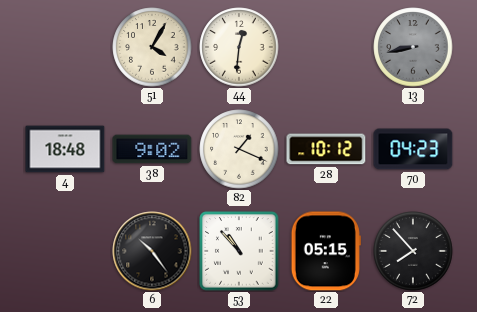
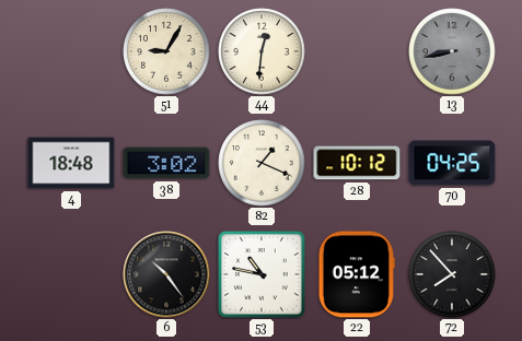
51: 4:05 -> 9:05 (166, 51)
38: 9:02 -> 3:02 (166, 163)
70: 04:23 -> 04:25 (452, 163)
53: 10:53 -> 10:47 (262, 274)
22: 05:15 -> 05:12 (357, 274)
